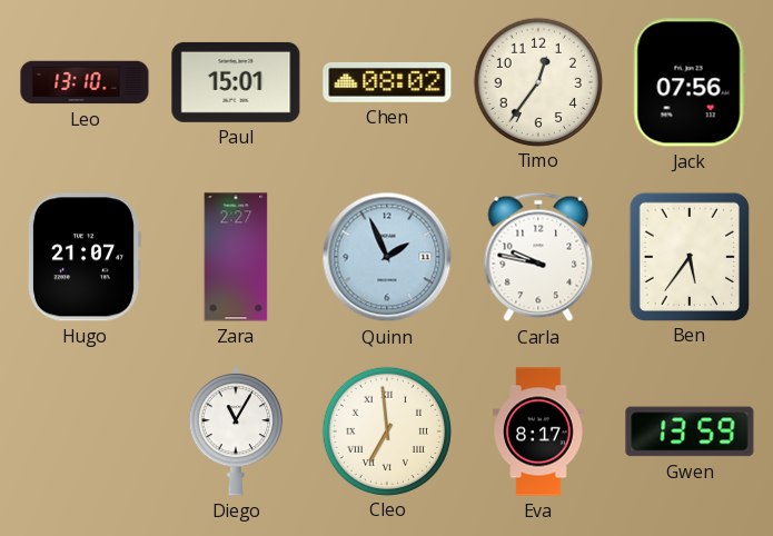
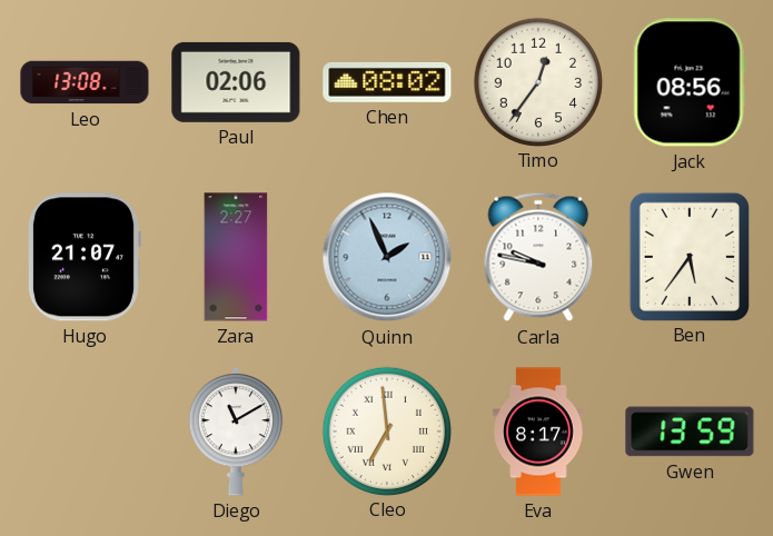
Leo: 13:10 -> 13:08 (85, 82)
Paul: 15:01 -> 02:06 (236, 82)
Jack: 07:56 -> 08:56 (690, 82)
Diego: 11:05 -> 11:10 (236, 431)
